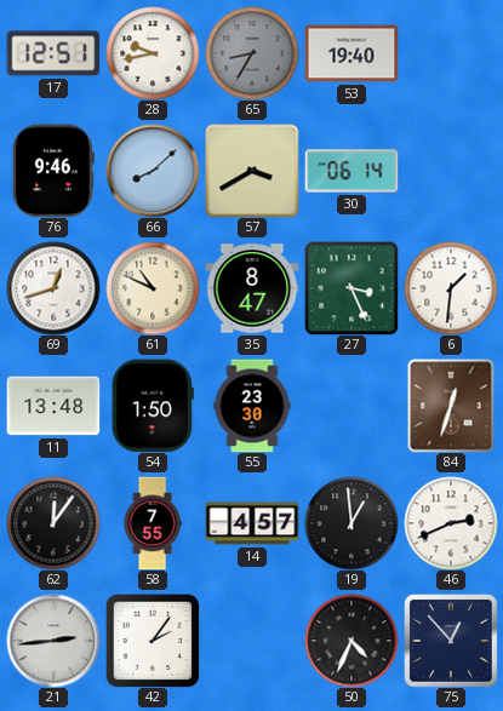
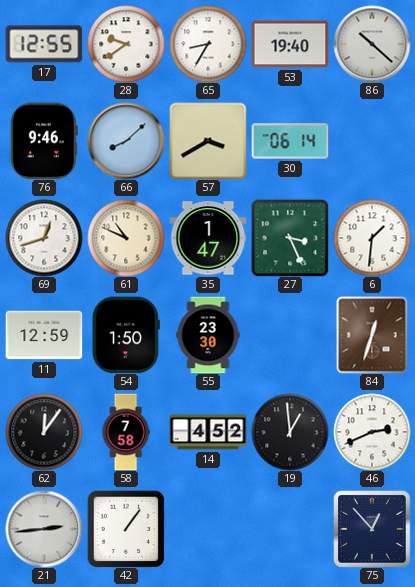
17: 12:51 -> 12:55 (44, 44)
28: 9:43 -> 9:39 (126, 44)
65 dial: grey -> white (208, 44)
86: none -> 10:22 (372, 44)
35: 8:47 -> 1:47 (208, 238)
11: 13:48 -> 12:59 (44, 335)
58: 7:55 -> 7:58 (126, 432)
14: 4:57 -> 4:52 (208, 432)
42: 2:06 -> 1:06 (126, 529)
50: 4:34 -> none (351, 641)
